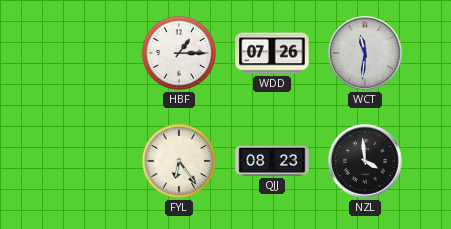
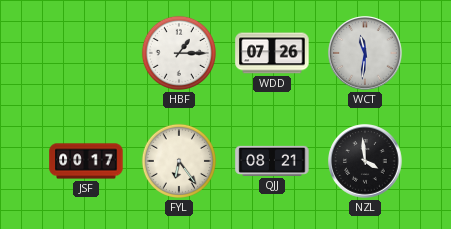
JSF: none -> 00:17 (86, 161)
QJJ: 08:23 -> 08:21 (272, 161)
